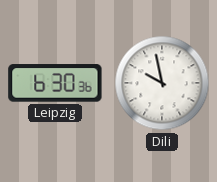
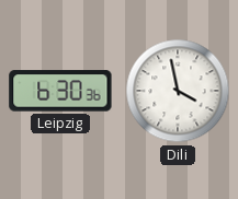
Dili: 9:58 -> 3:58 (178, 91)
